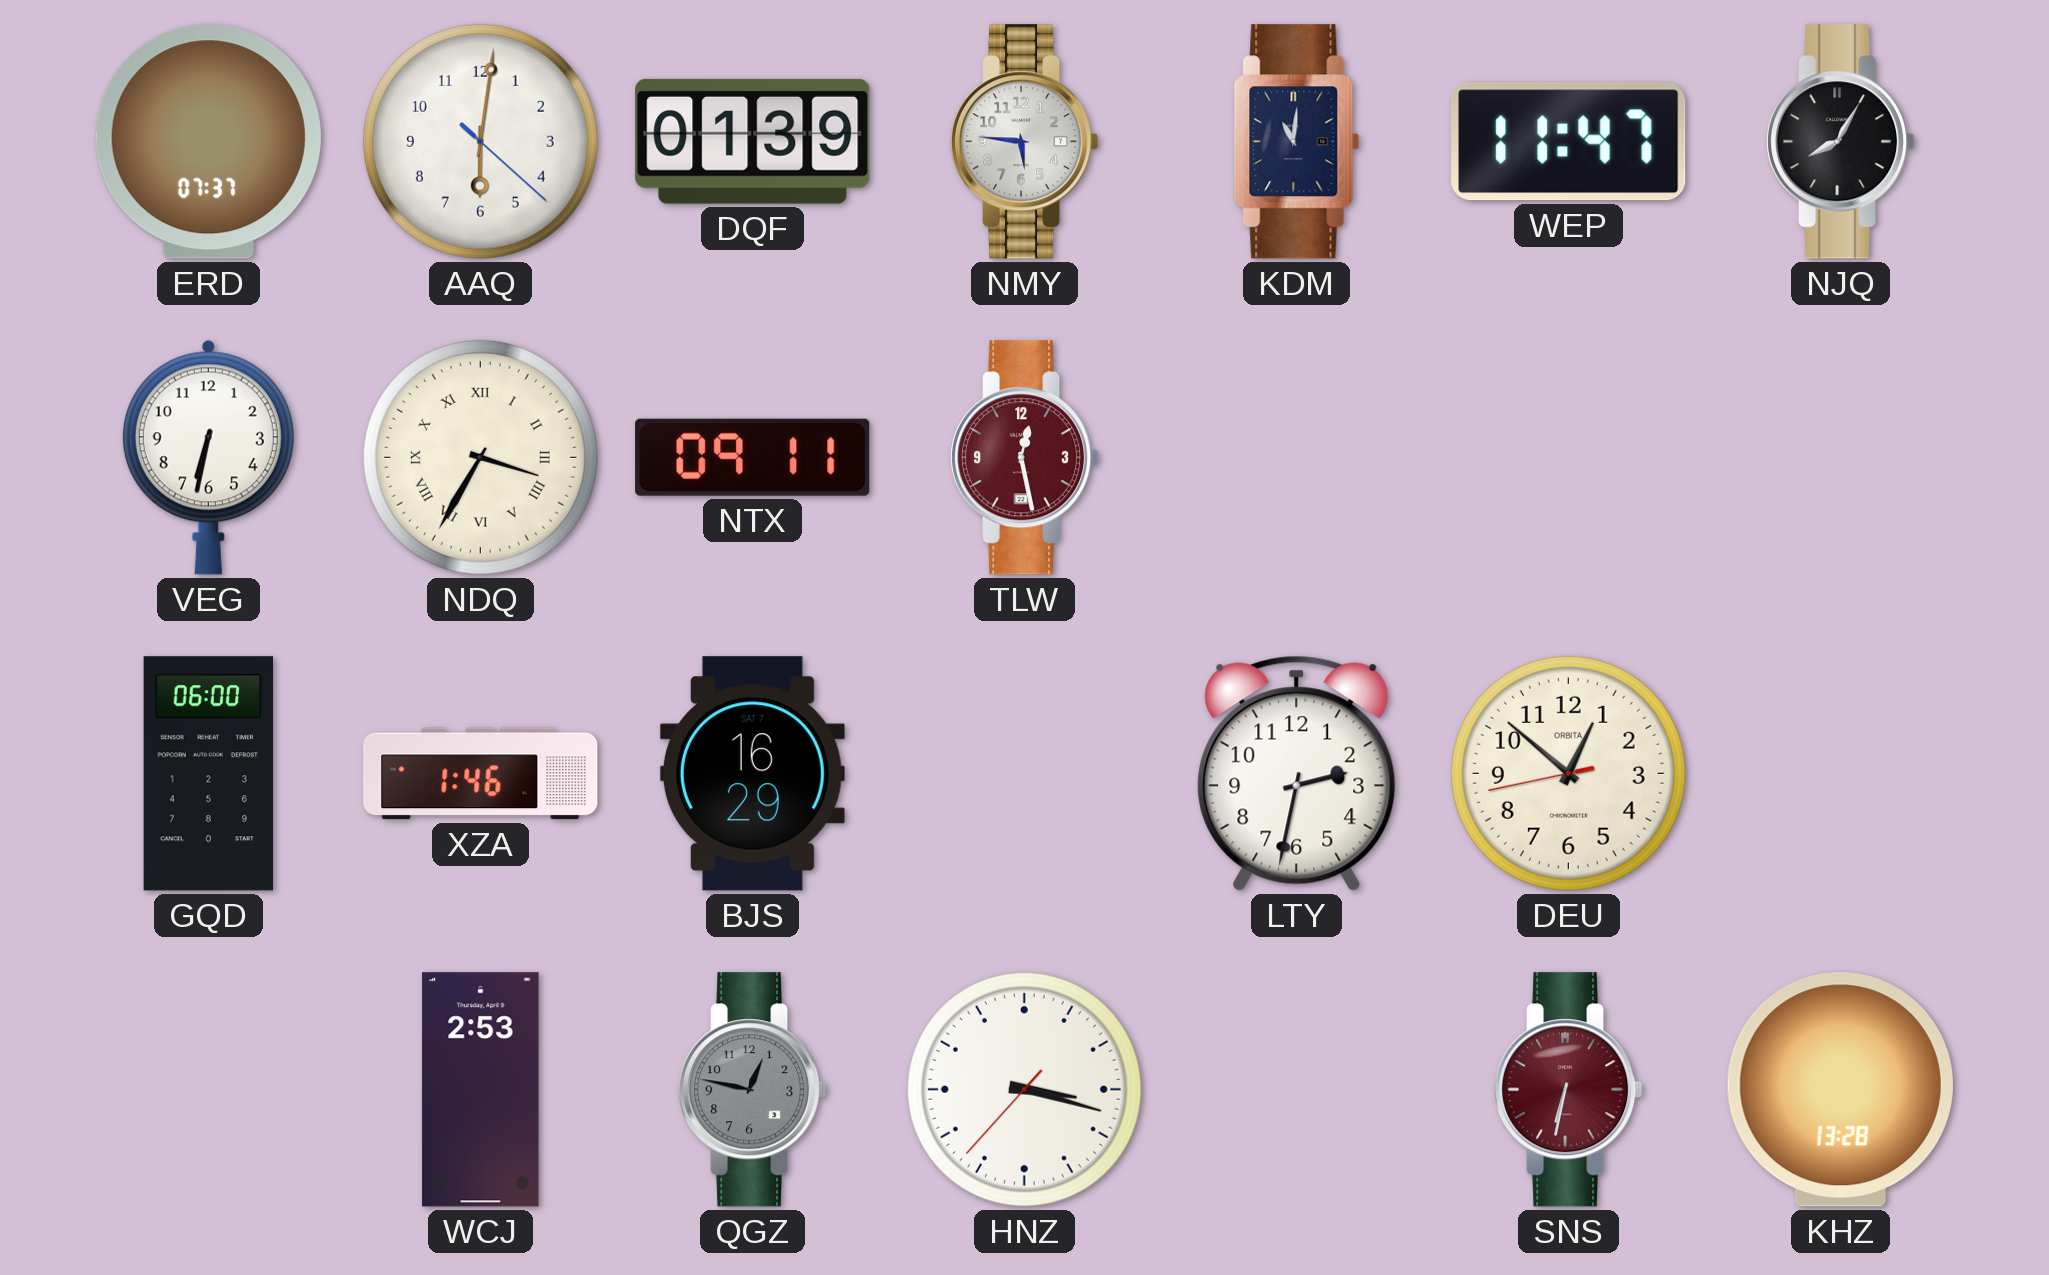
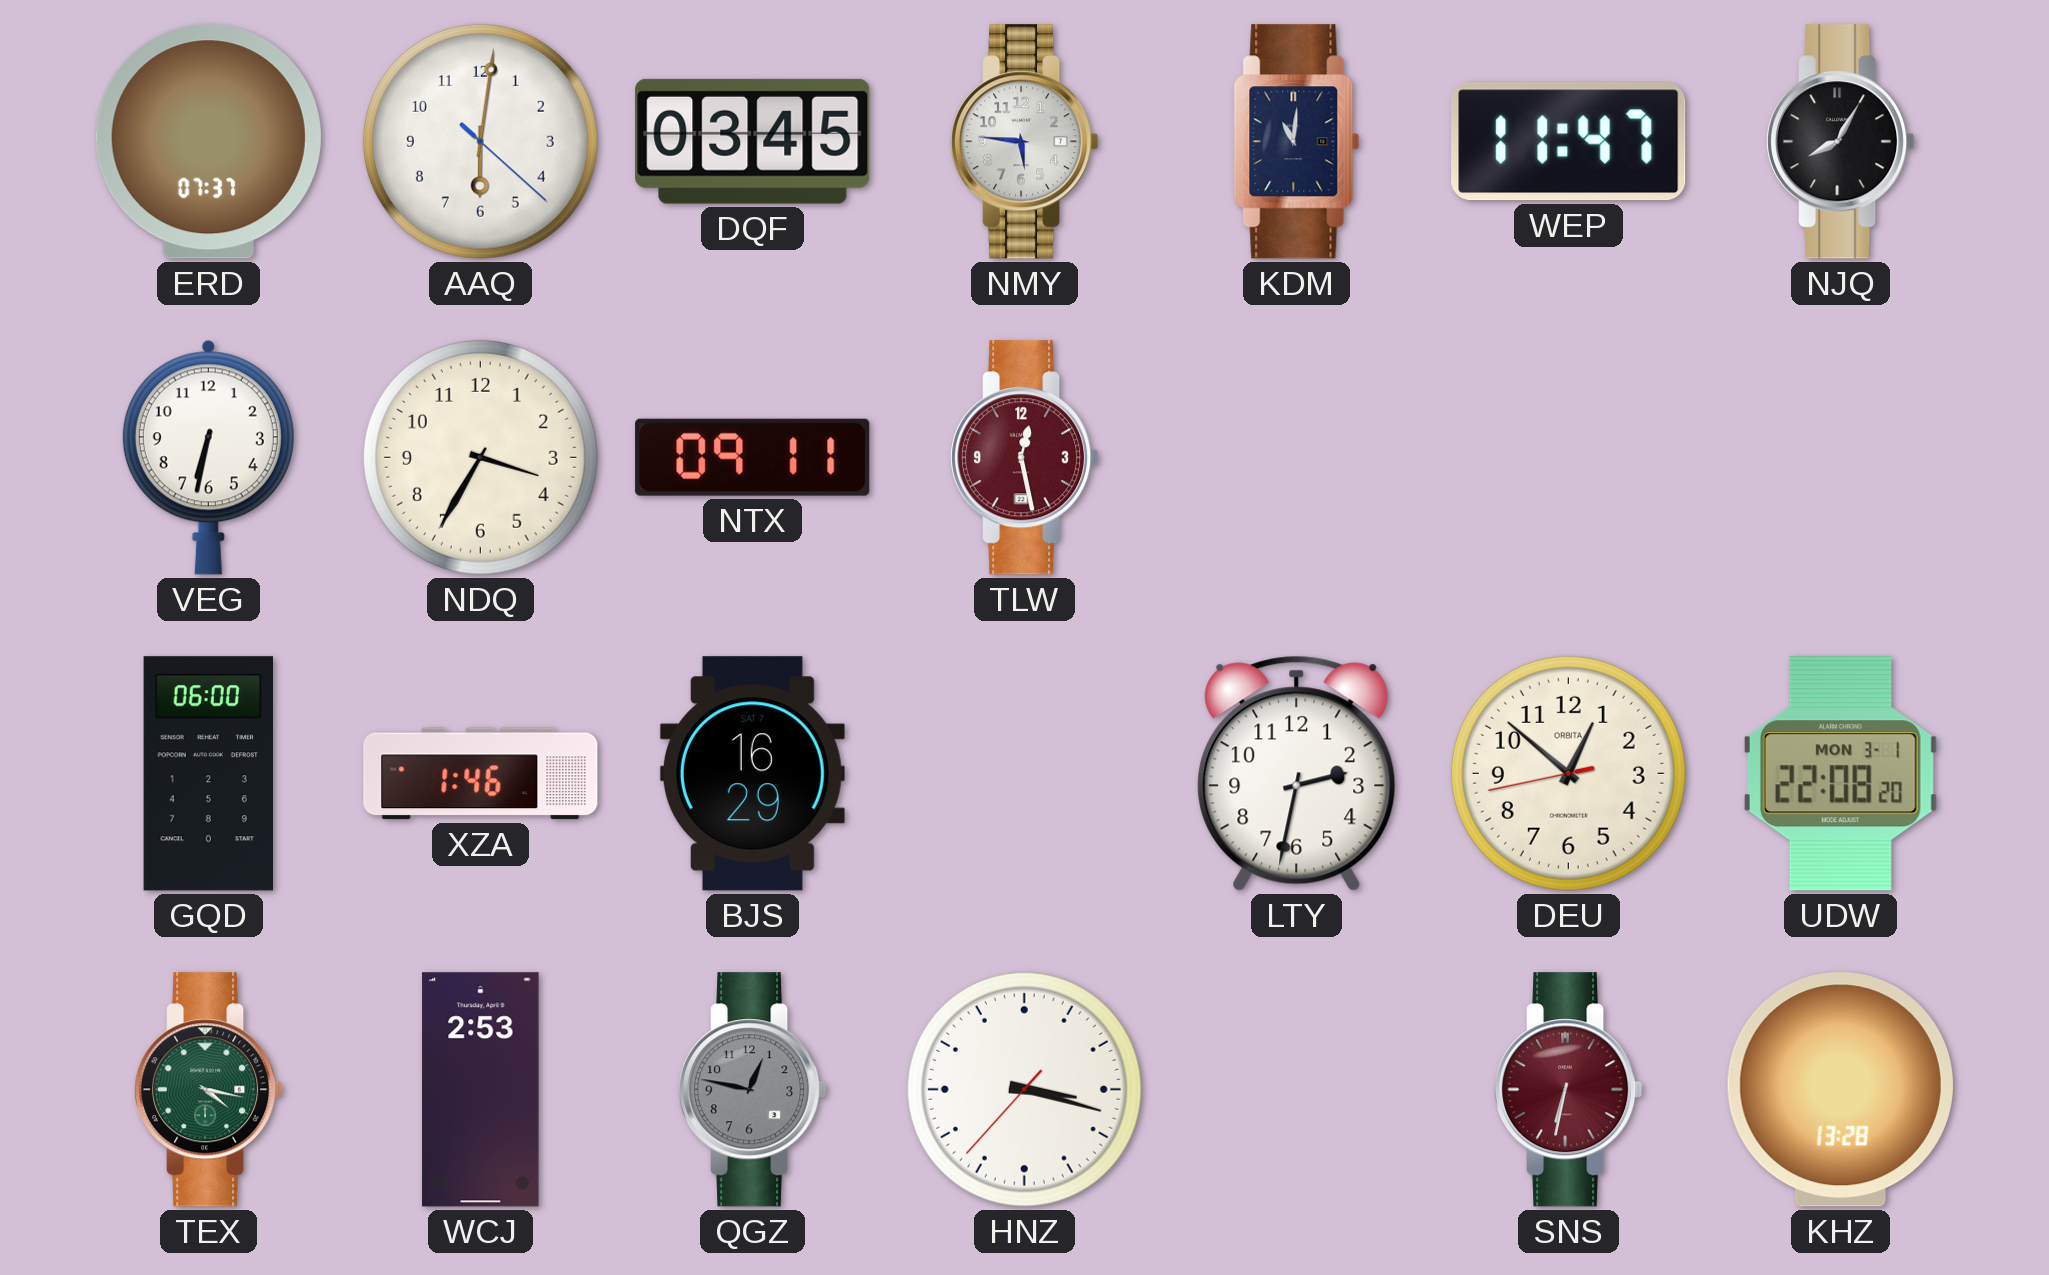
DQF: 01:39 -> 03:45 (753, 141)
NDQ numerals: Roman -> Arabic (480, 457)
UDW: none -> 22:08 (1840, 774)
TEX: none -> 4:17 (209, 1090)
